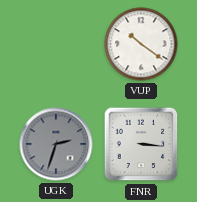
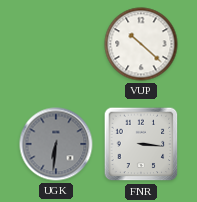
VUP: 10:21 -> 10:22 (141, 44)
UGK: 2:33 -> 6:31 (56, 144)
